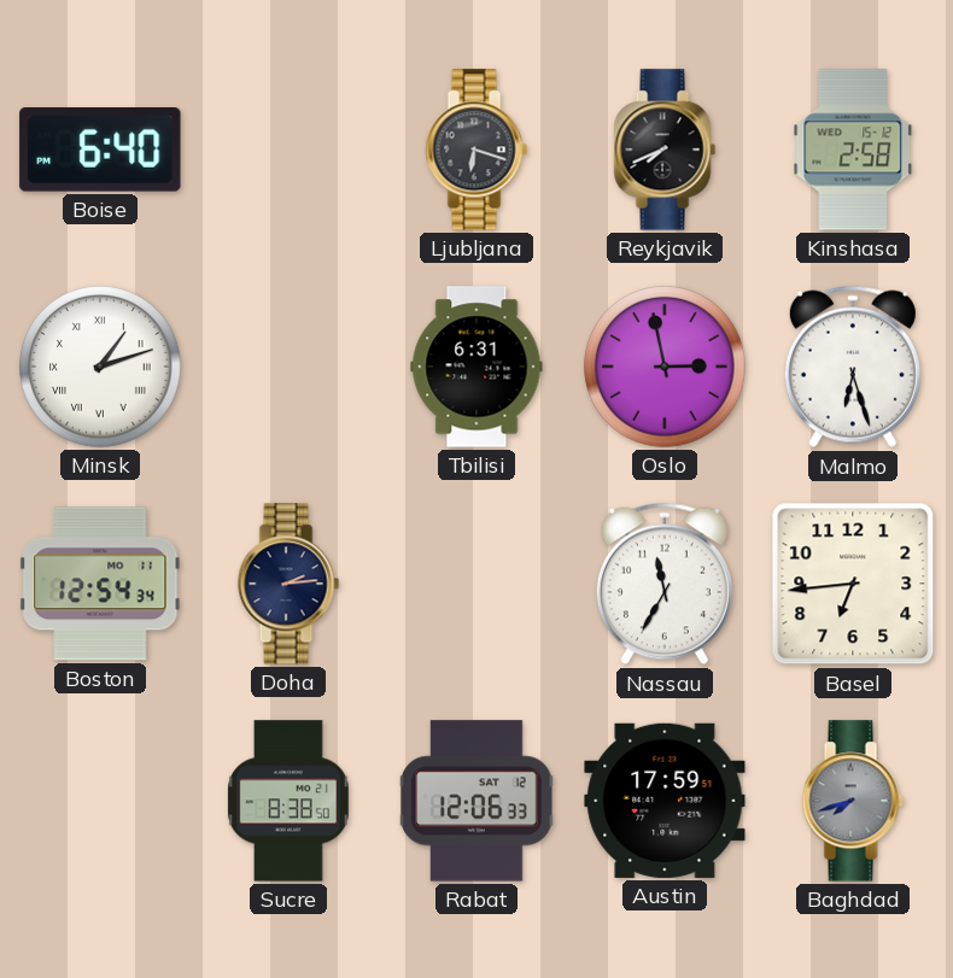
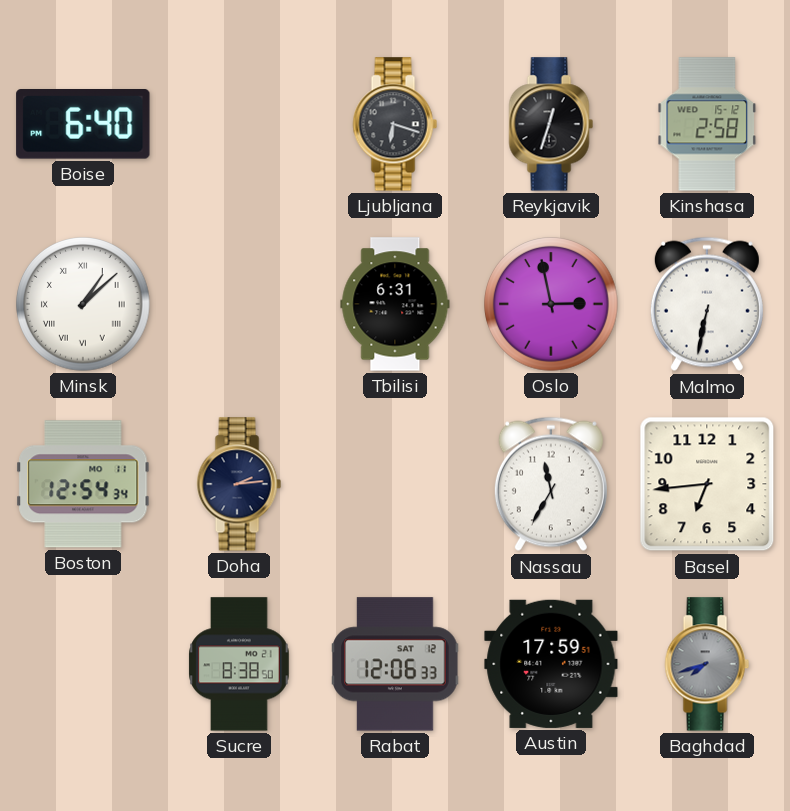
Reykjavik: 7:41 -> 12:33 (551, 124)
Minsk: 1:12 -> 1:08 (84, 305)
Malmo: 6:27 -> 6:32 (707, 304)
